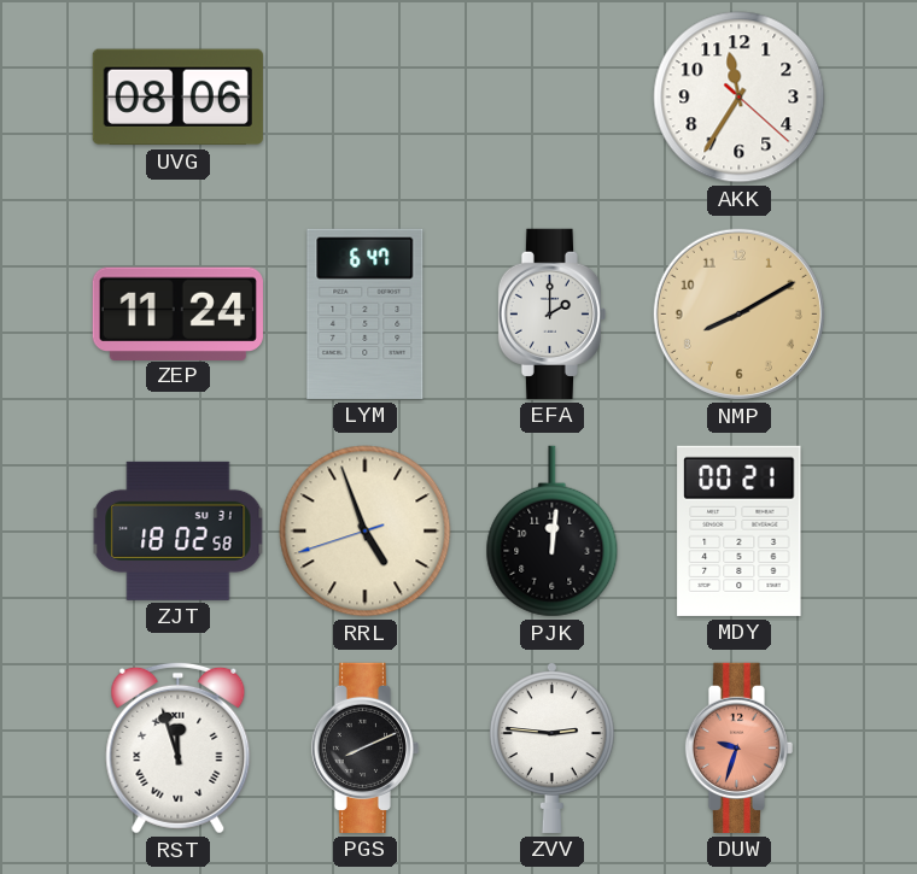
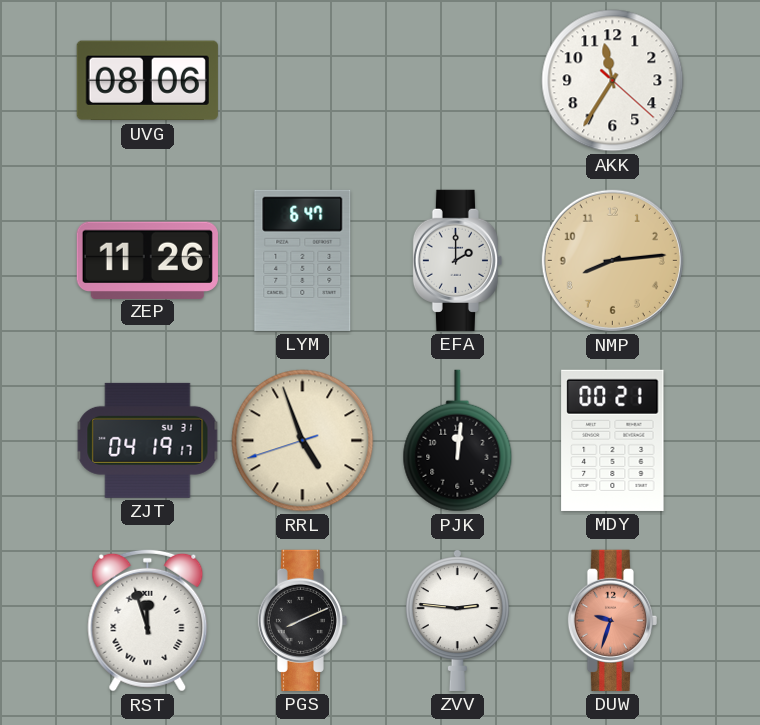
ZEP: 11:24 -> 11:26 (147, 260)
NMP: 8:10 -> 8:14 (612, 260)
ZJT: 18:02 -> 04:19 (148, 440)
